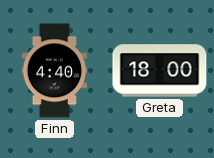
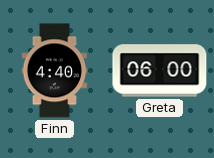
Greta: 18:00 -> 06:00 (160, 71)
